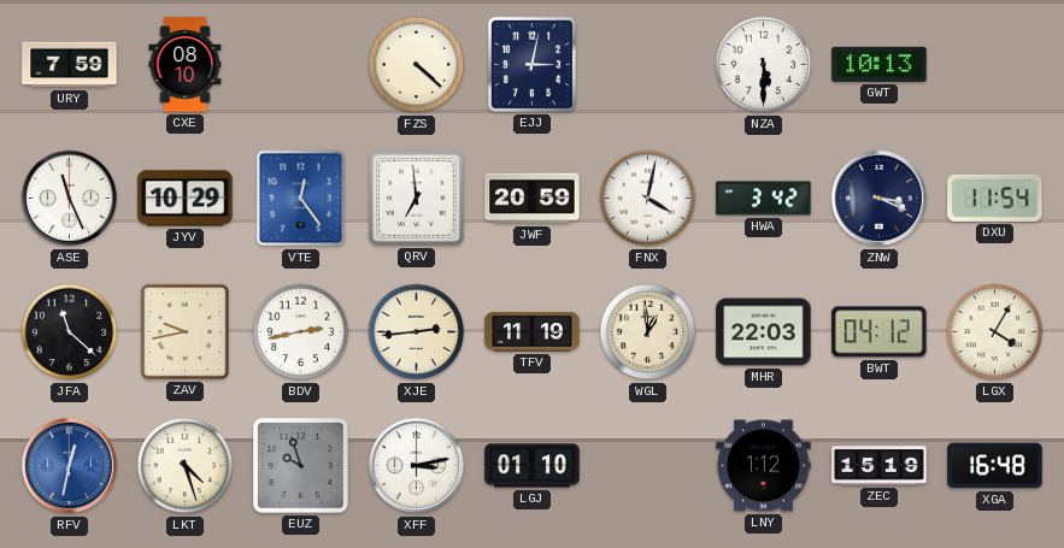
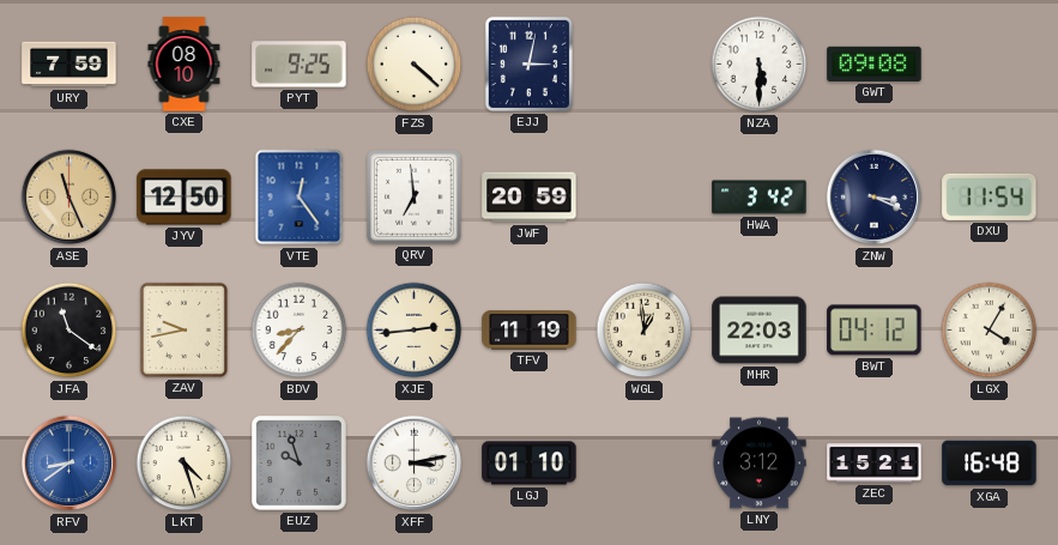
PYT: none -> 9:25 (300, 65)
GWT: 10:13 -> 09:08 (875, 63)
ASE dial: white -> champagne (69, 198)
JYV: 10:29 -> 12:50 (185, 198)
FNX: 4:02 -> none (648, 199)
JFA: 11:22 -> 11:21 (69, 331)
BDV: 2:43 -> 8:37 (300, 331)
RFV: 12:32 -> 8:39 (69, 464)
LNY: 1:12 -> 3:12 (760, 464)
ZEC: 15:19 -> 15:21 (875, 464)
